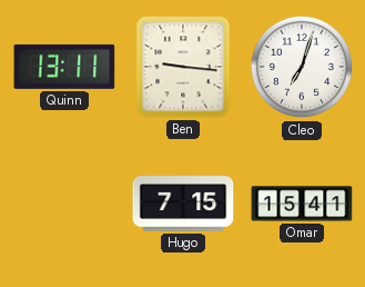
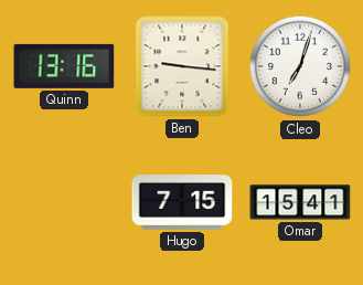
Quinn: 13:11 -> 13:16 (64, 66)
